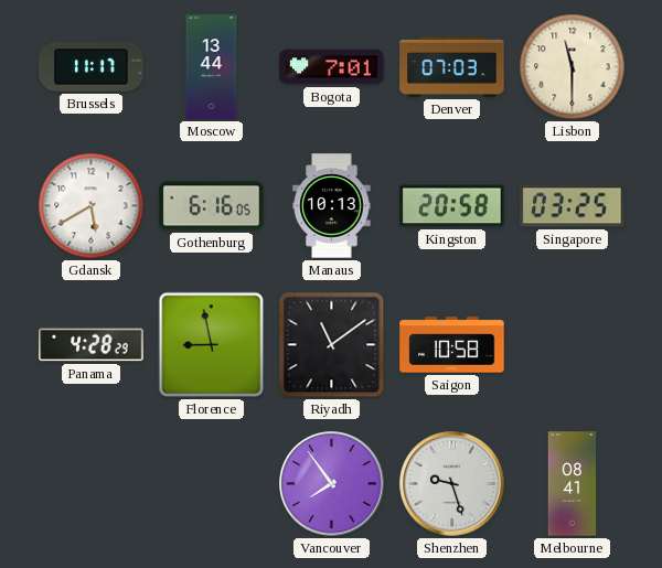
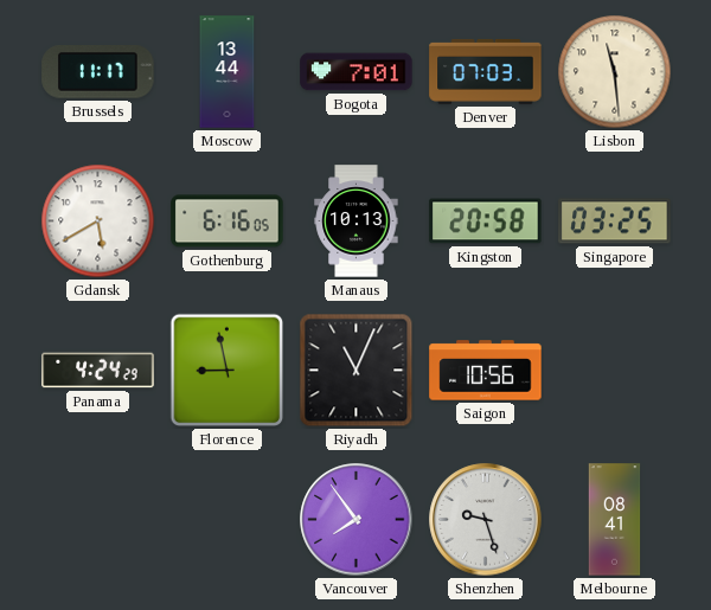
Lisbon: 11:30 -> 11:29 (615, 72)
Panama: 4:28 -> 4:24 (98, 371)
Riyadh: 11:09 -> 11:04 (357, 371)
Saigon: 10:58 -> 10:56 (486, 371)
